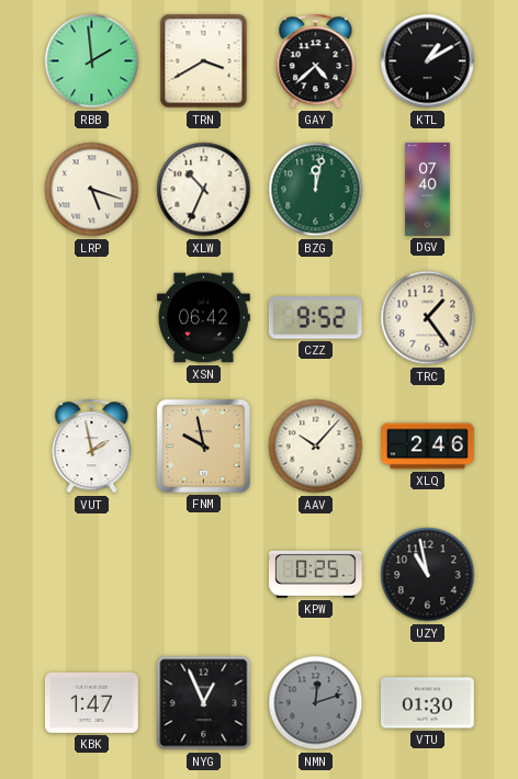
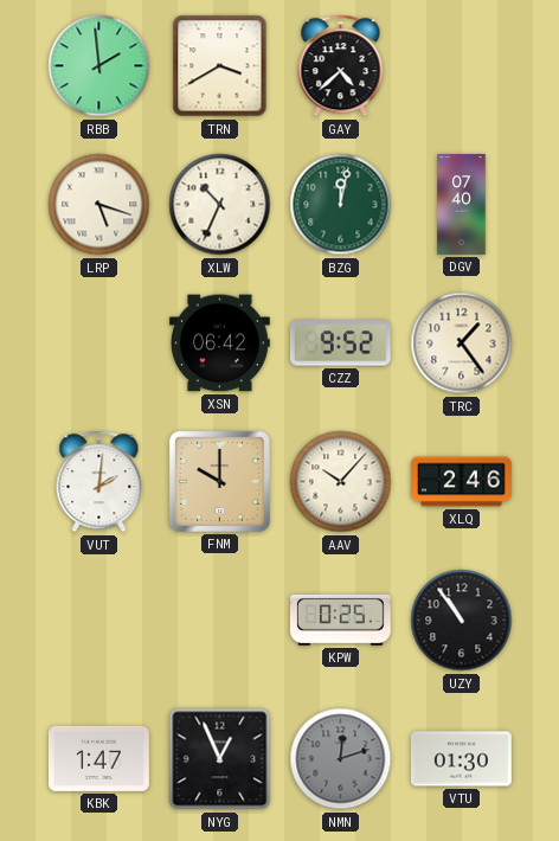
KTL: 1:10 -> none (428, 61)
VUT: 1:58 -> 2:01 (99, 482)
FNM: 9:58 -> 10:00 (219, 481)
UZY: 10:58 -> 10:54 (462, 621)
